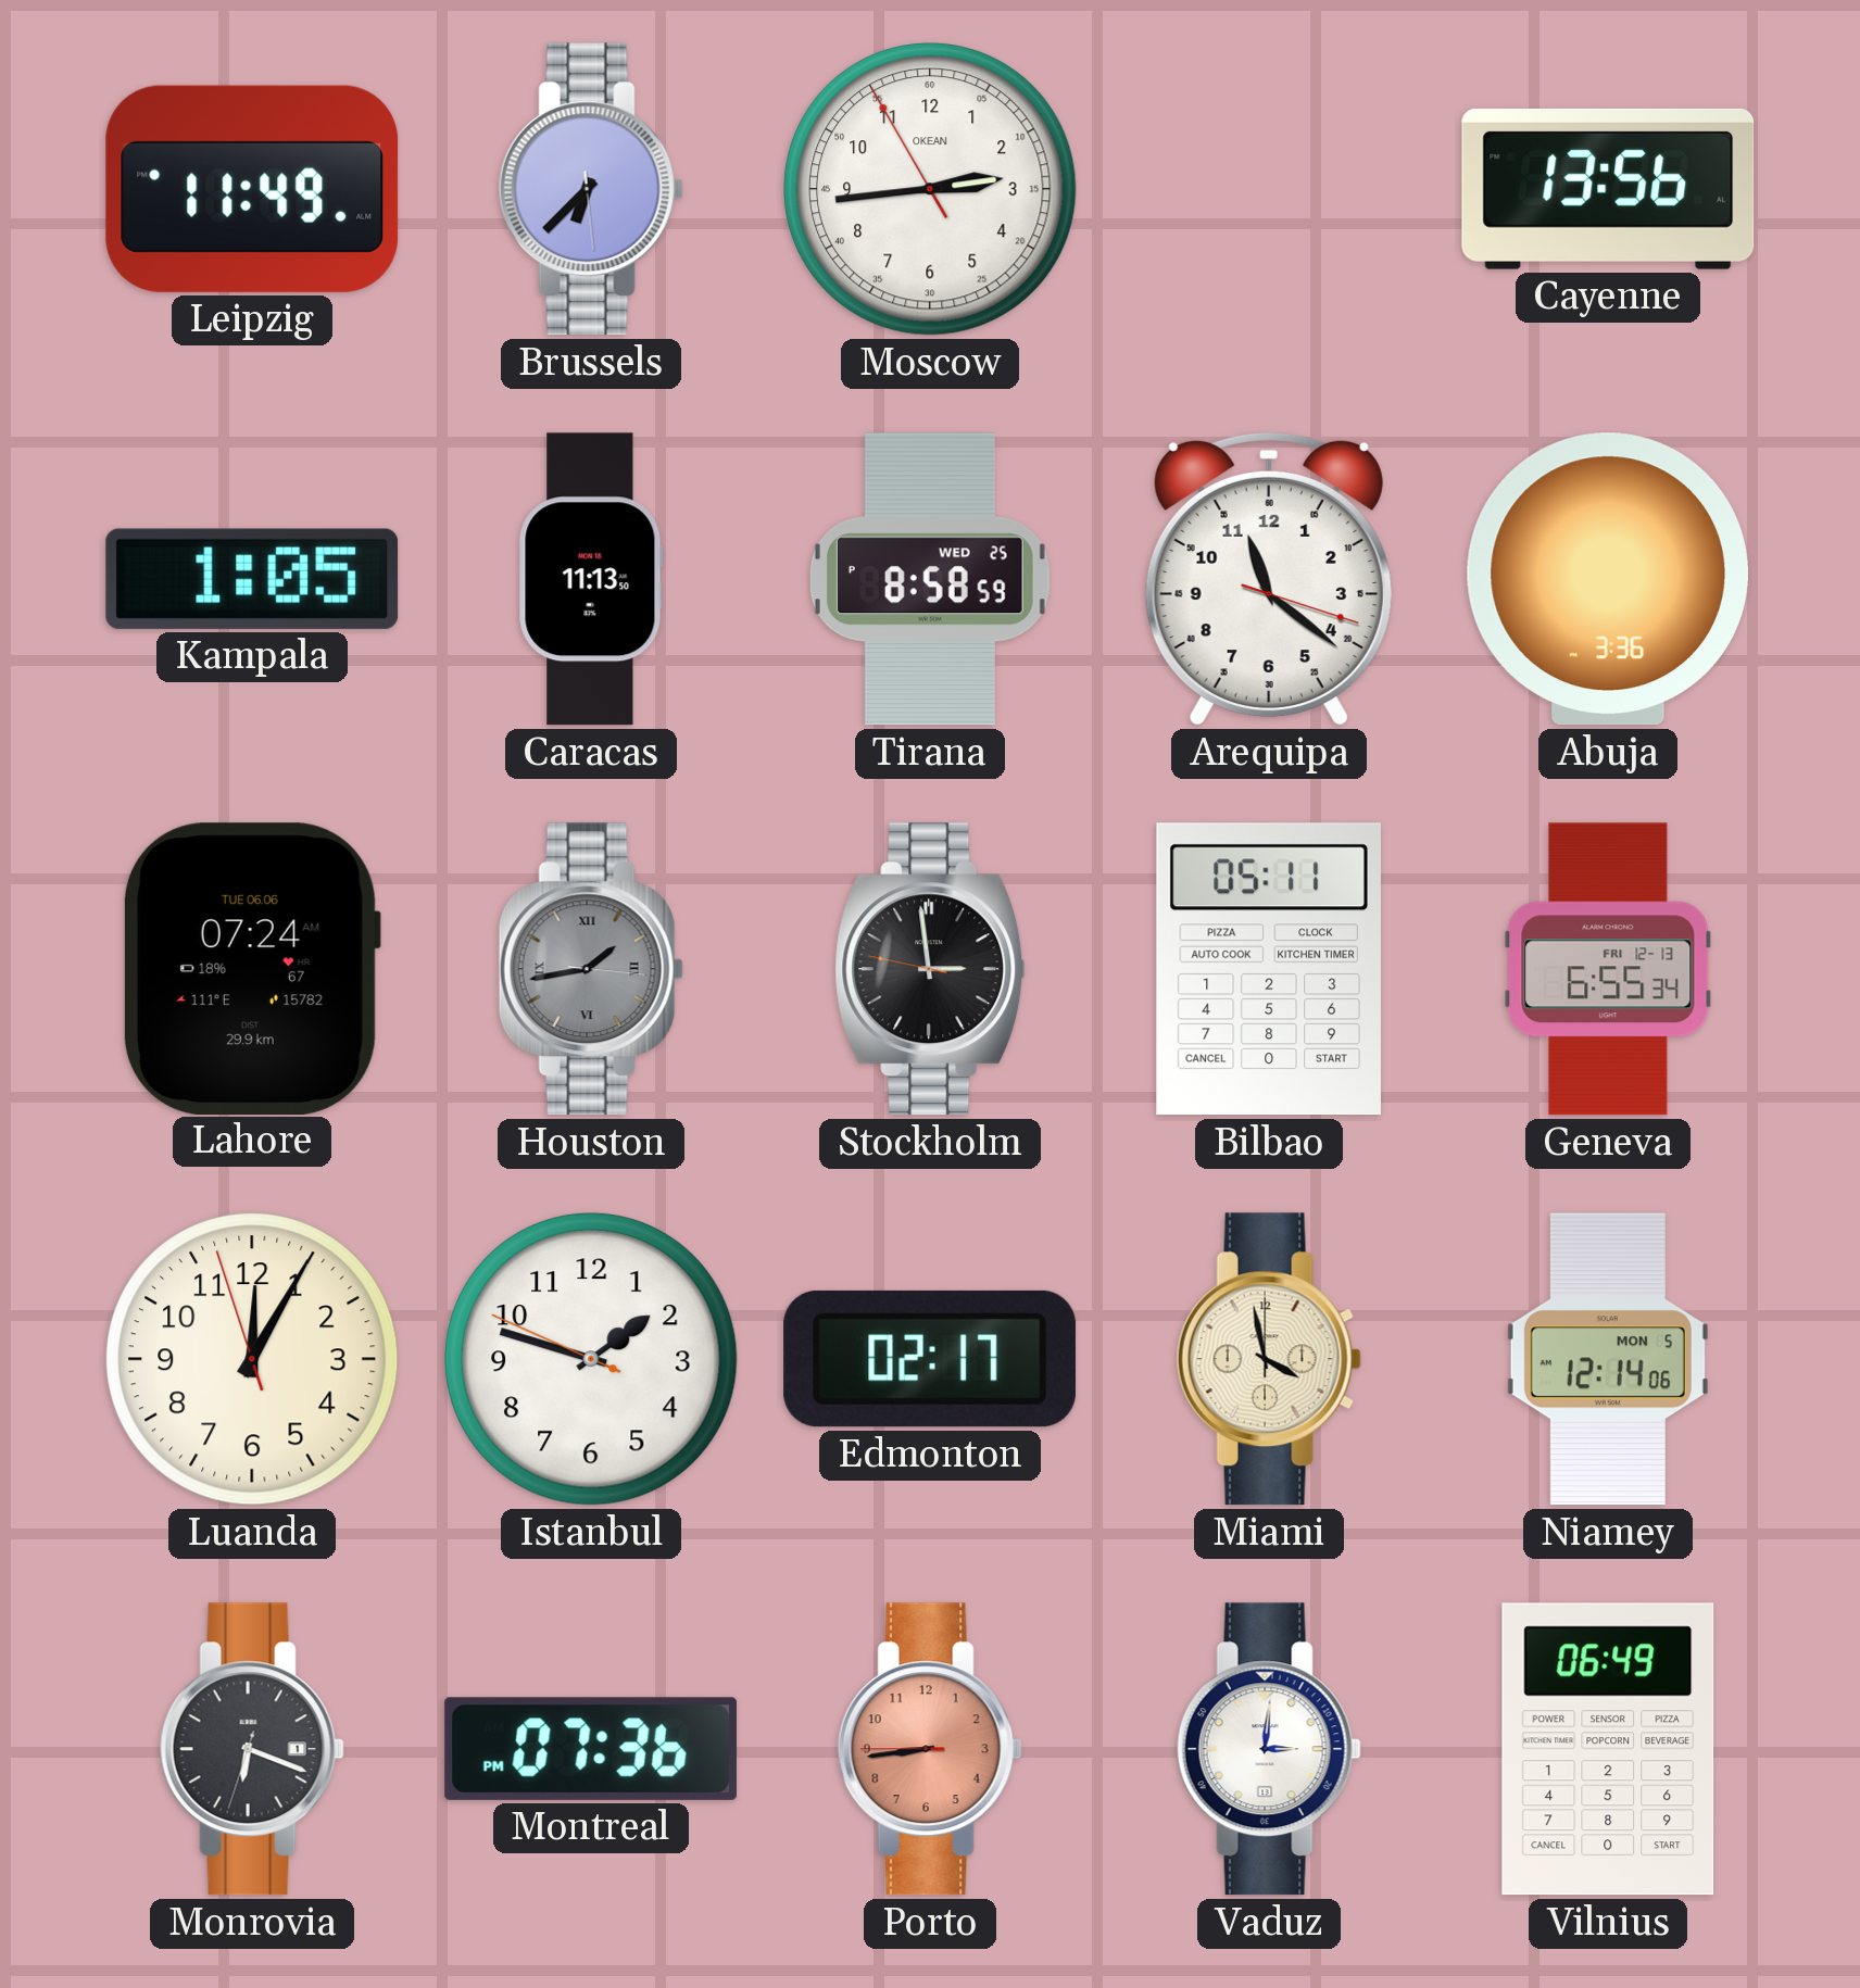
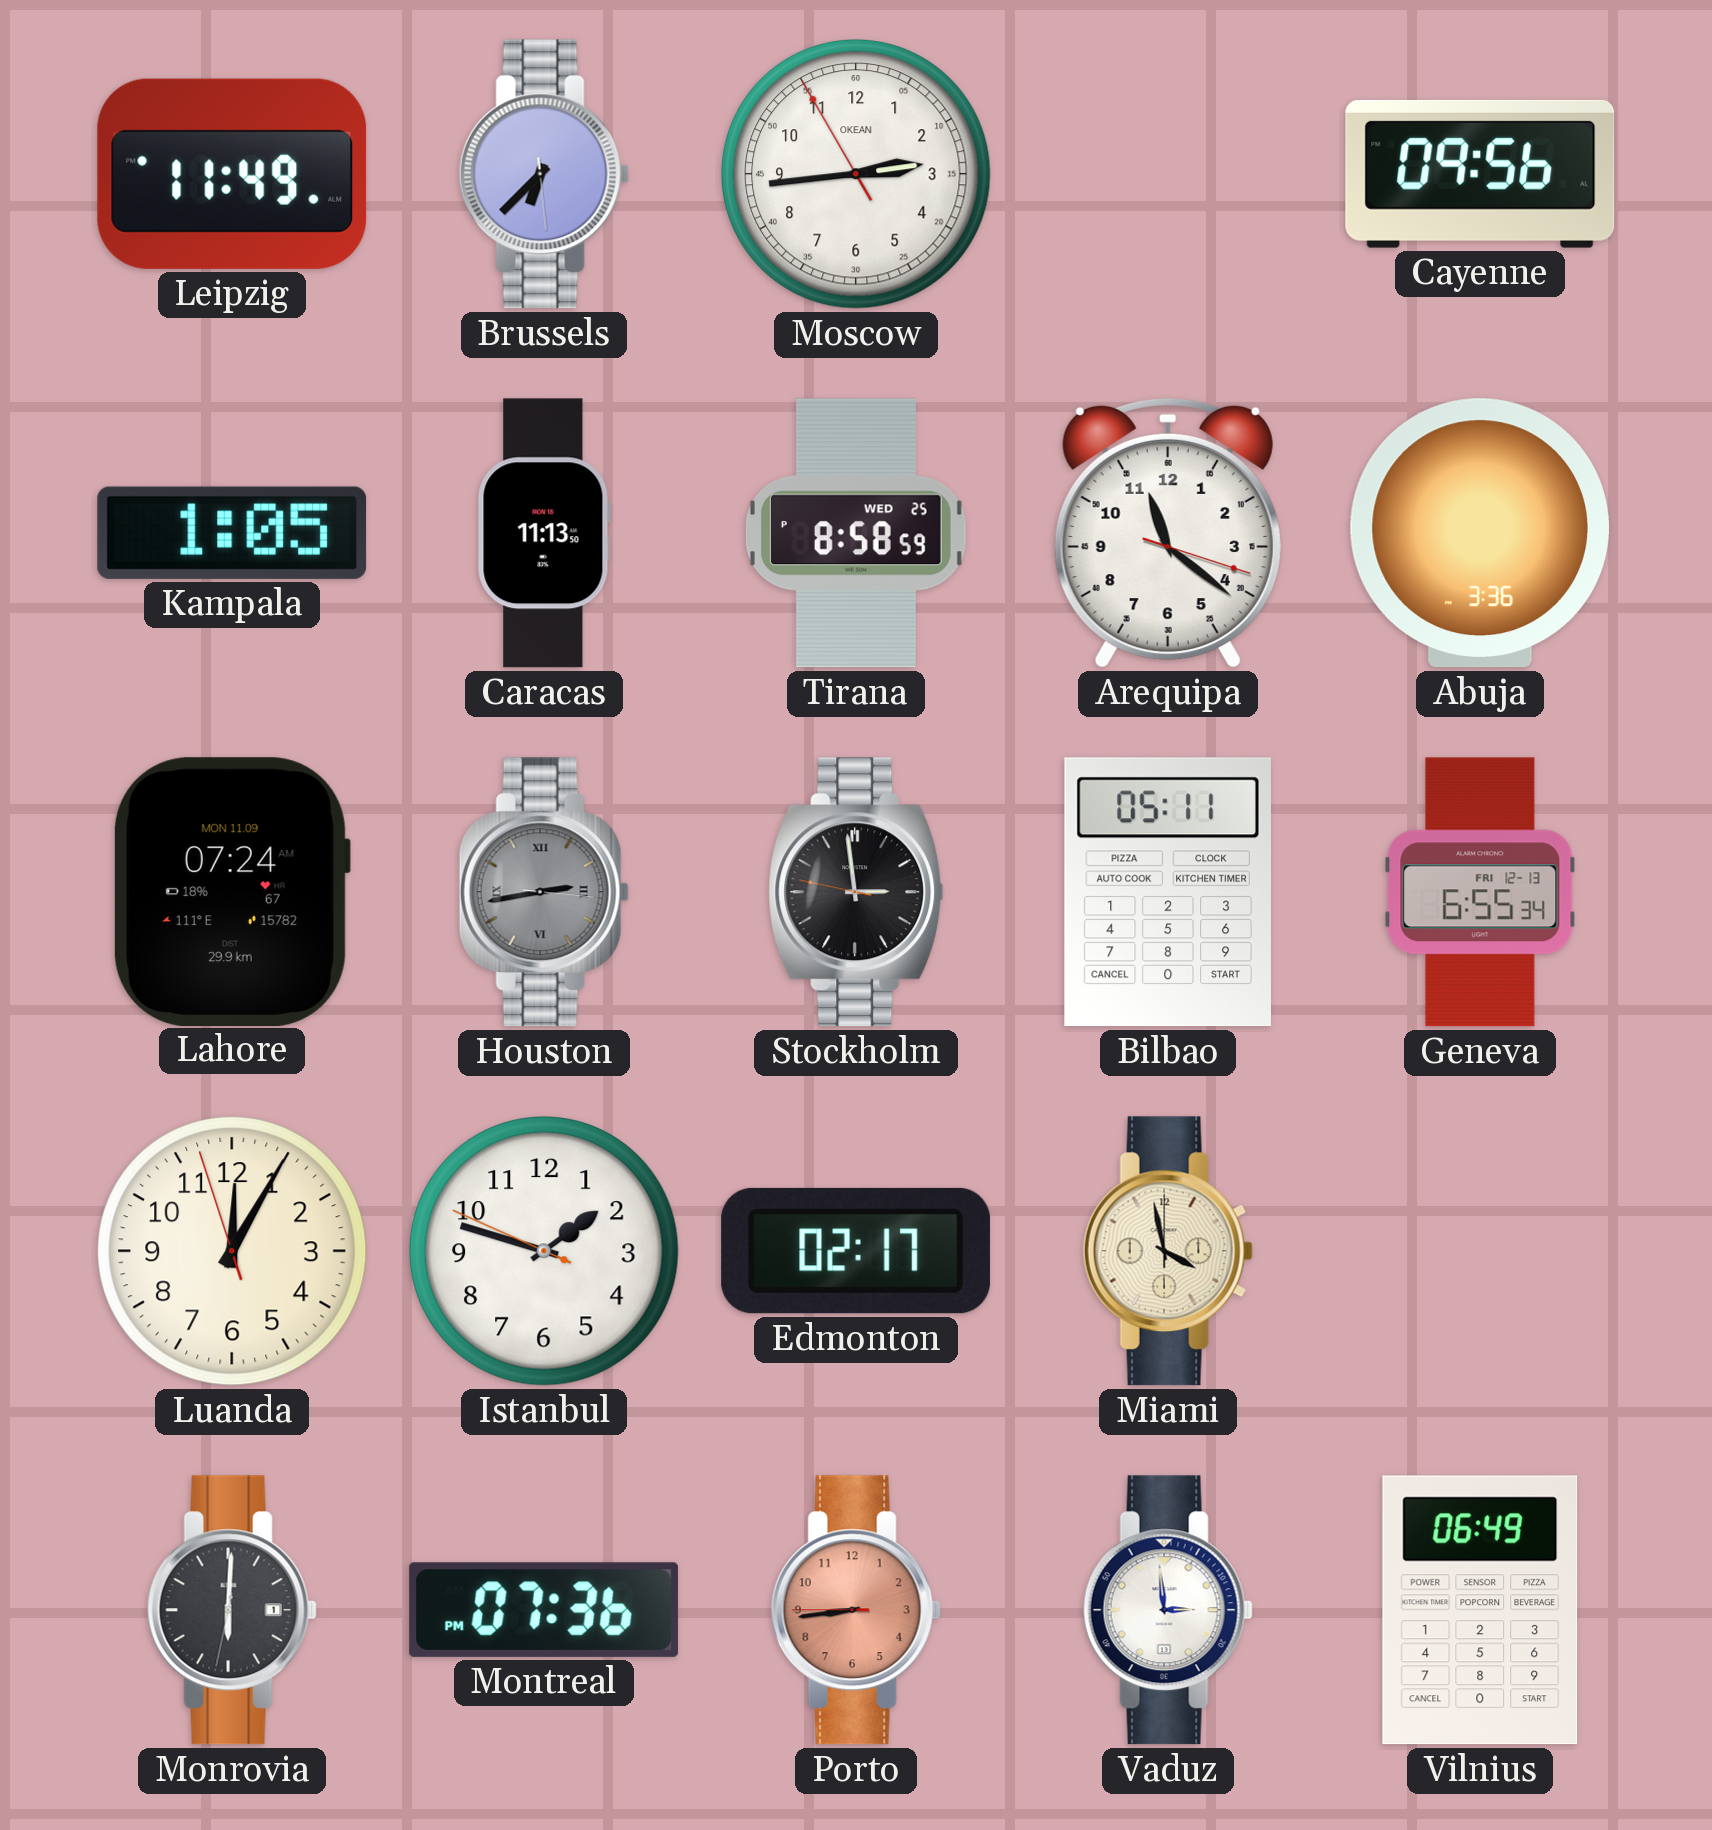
Cayenne: 13:56 -> 09:56 (1480, 174)
Lahore date: TUE 06.06 -> MON 11.09 (231, 891)
Houston: 1:43 -> 2:43 (544, 892)
Niamey: 12:14 -> none (1608, 1359)
Monrovia: 6:18 -> 6:00 (232, 1610)
Vaduz: 3:01 -> 2:59 (1168, 1610)
